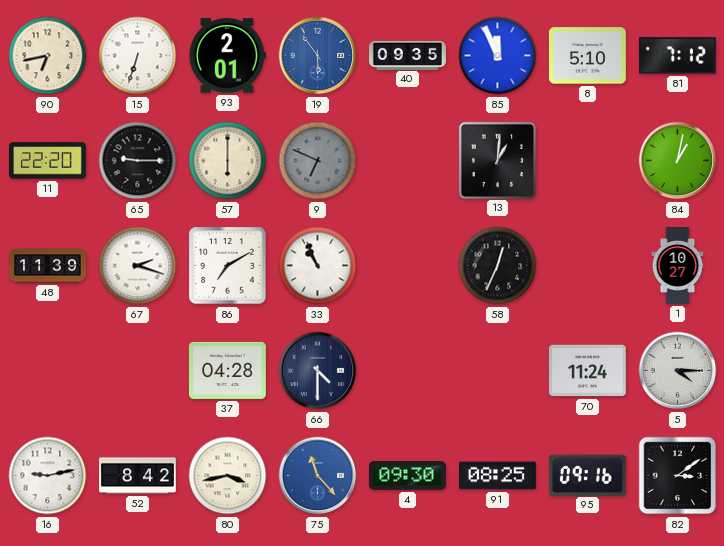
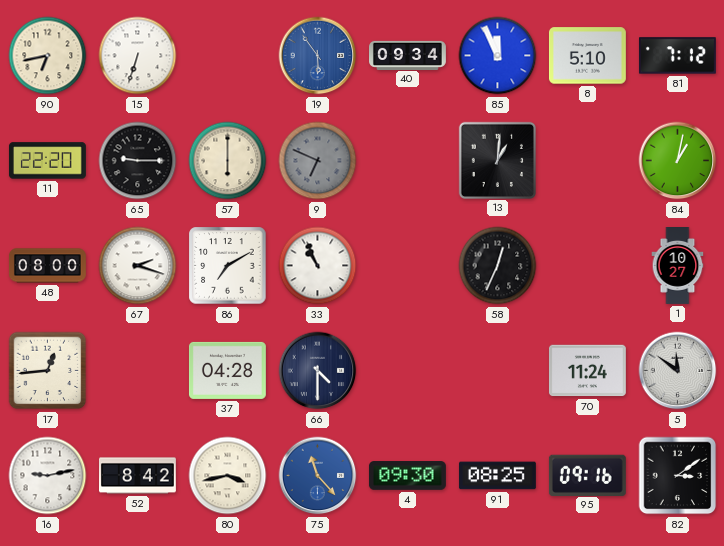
93: 2:01 -> none (227, 56)
40: 09:35 -> 09:34 (408, 55)
48: 11:39 -> 08:00 (47, 266)
17: none -> 12:44 (48, 371)
5: 4:15 -> 11:51 (678, 371)
